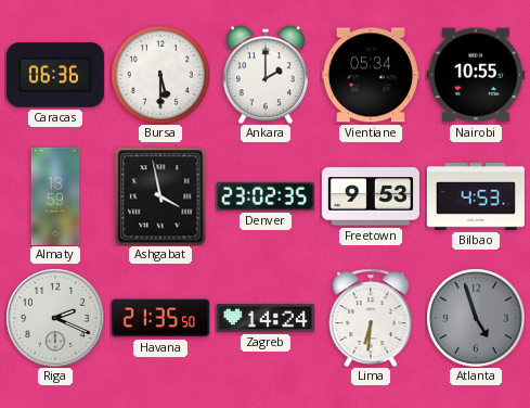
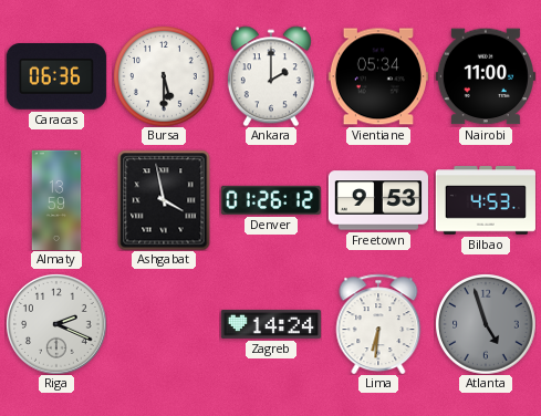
Nairobi: 10:55 -> 11:00 (486, 76)
Denver: 23:02 -> 01:26 (271, 200)
Havana: 21:35 -> none (160, 318)
